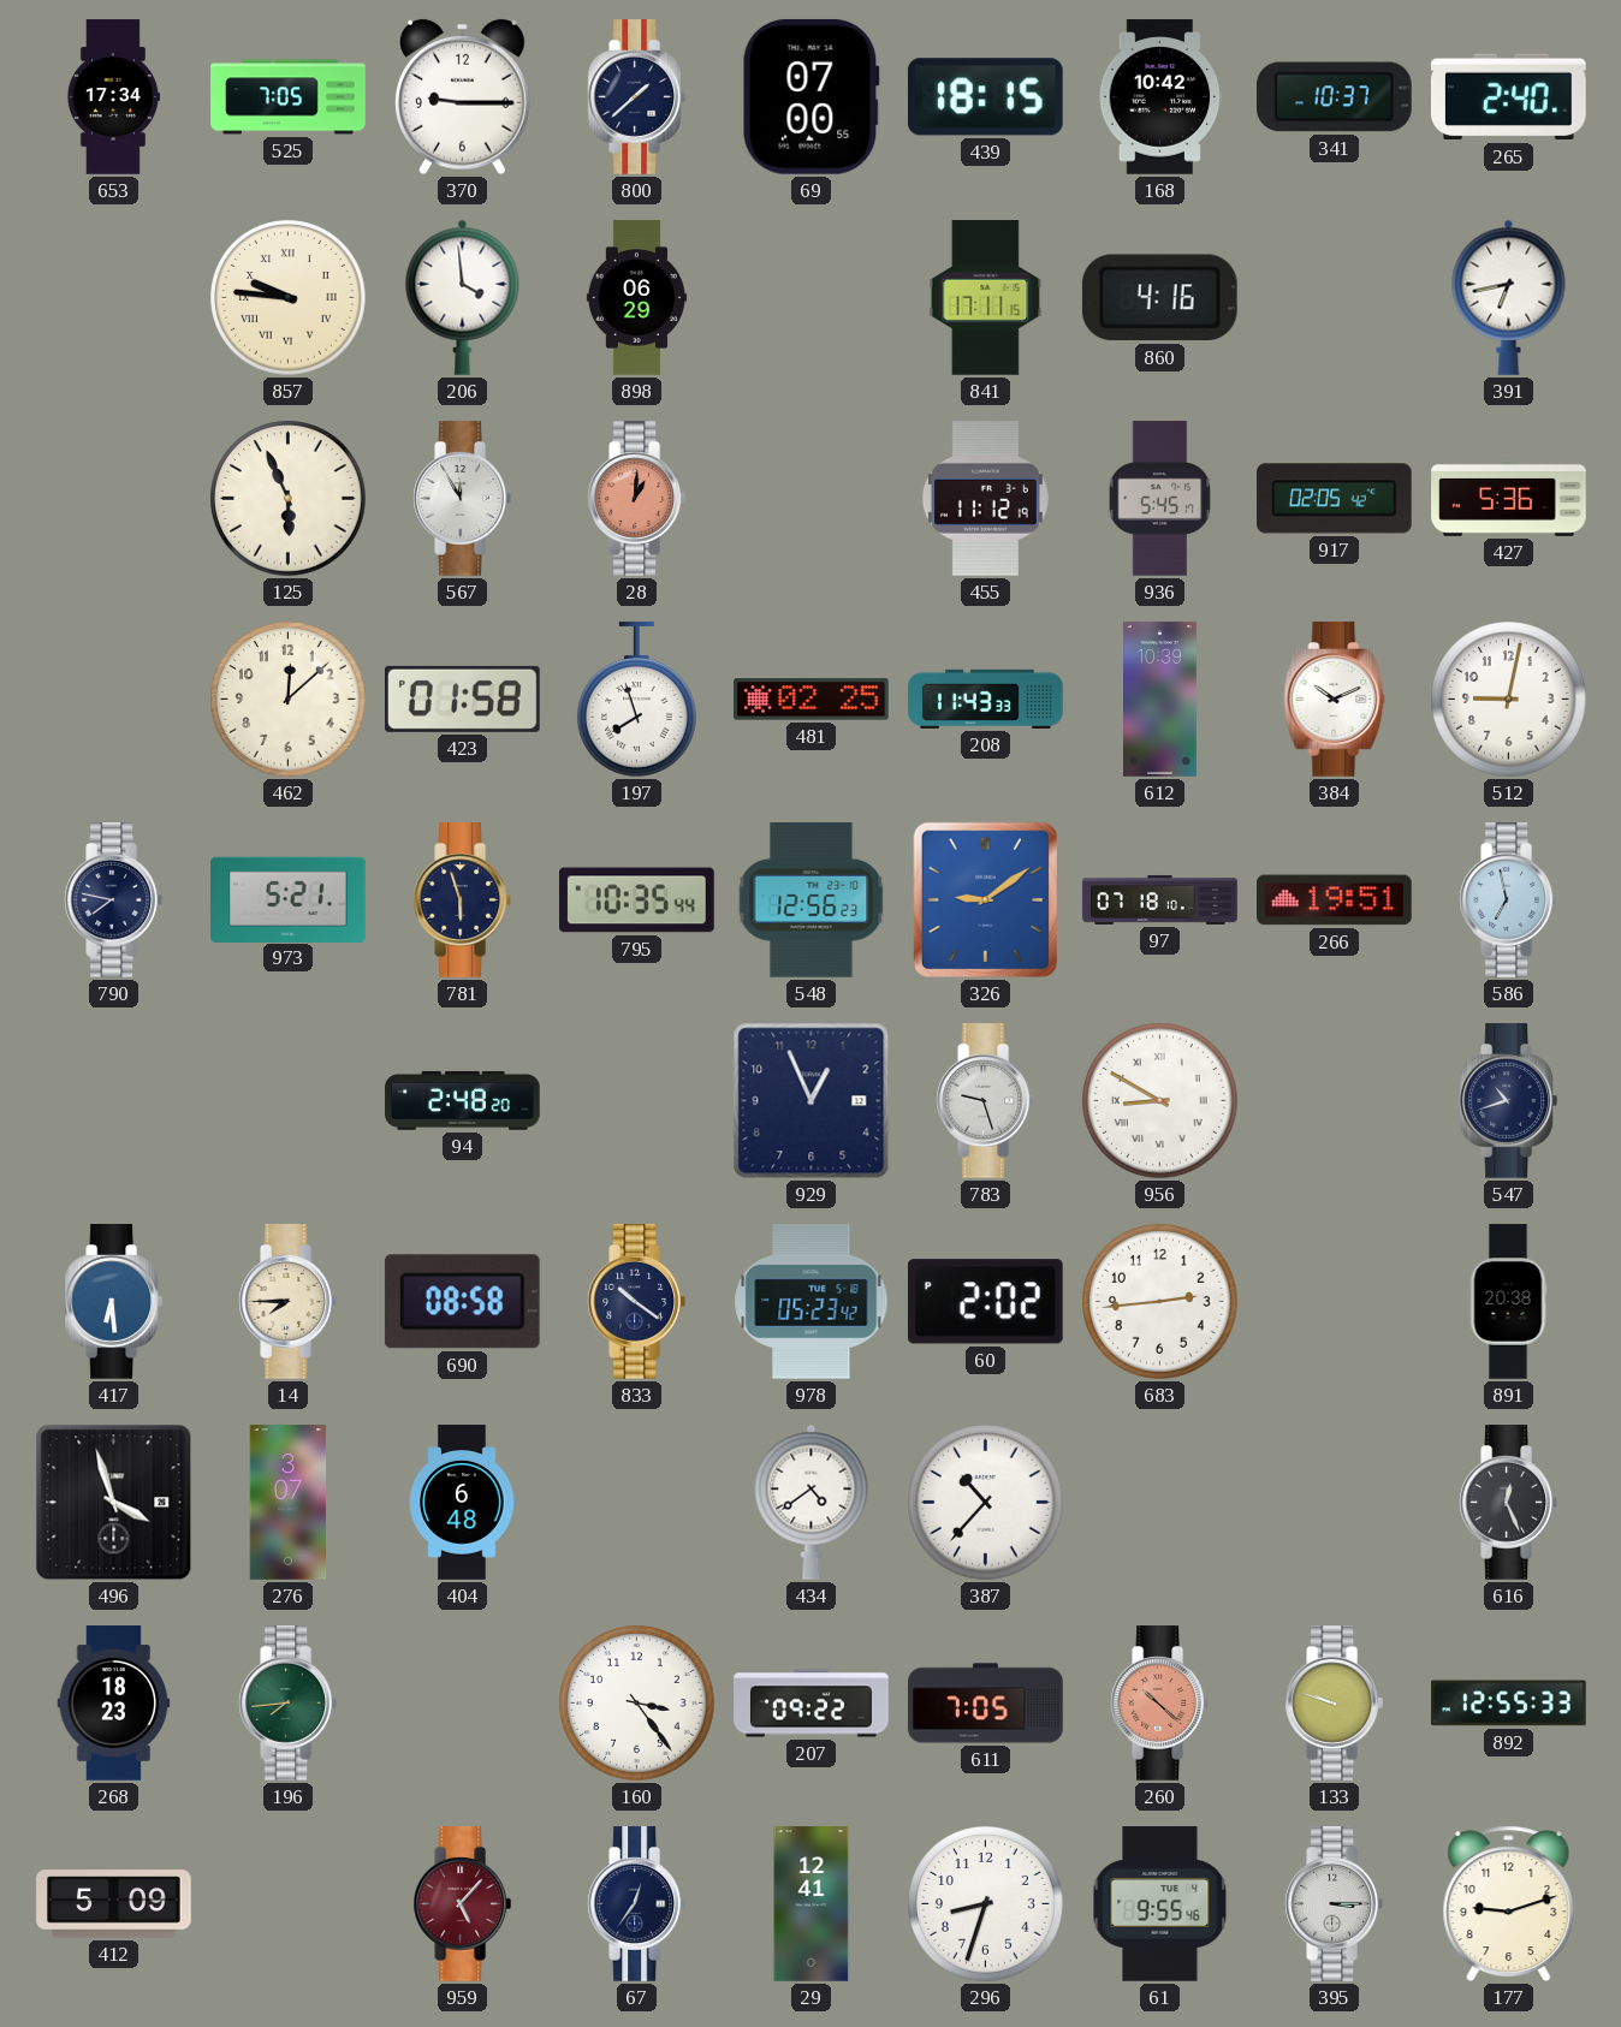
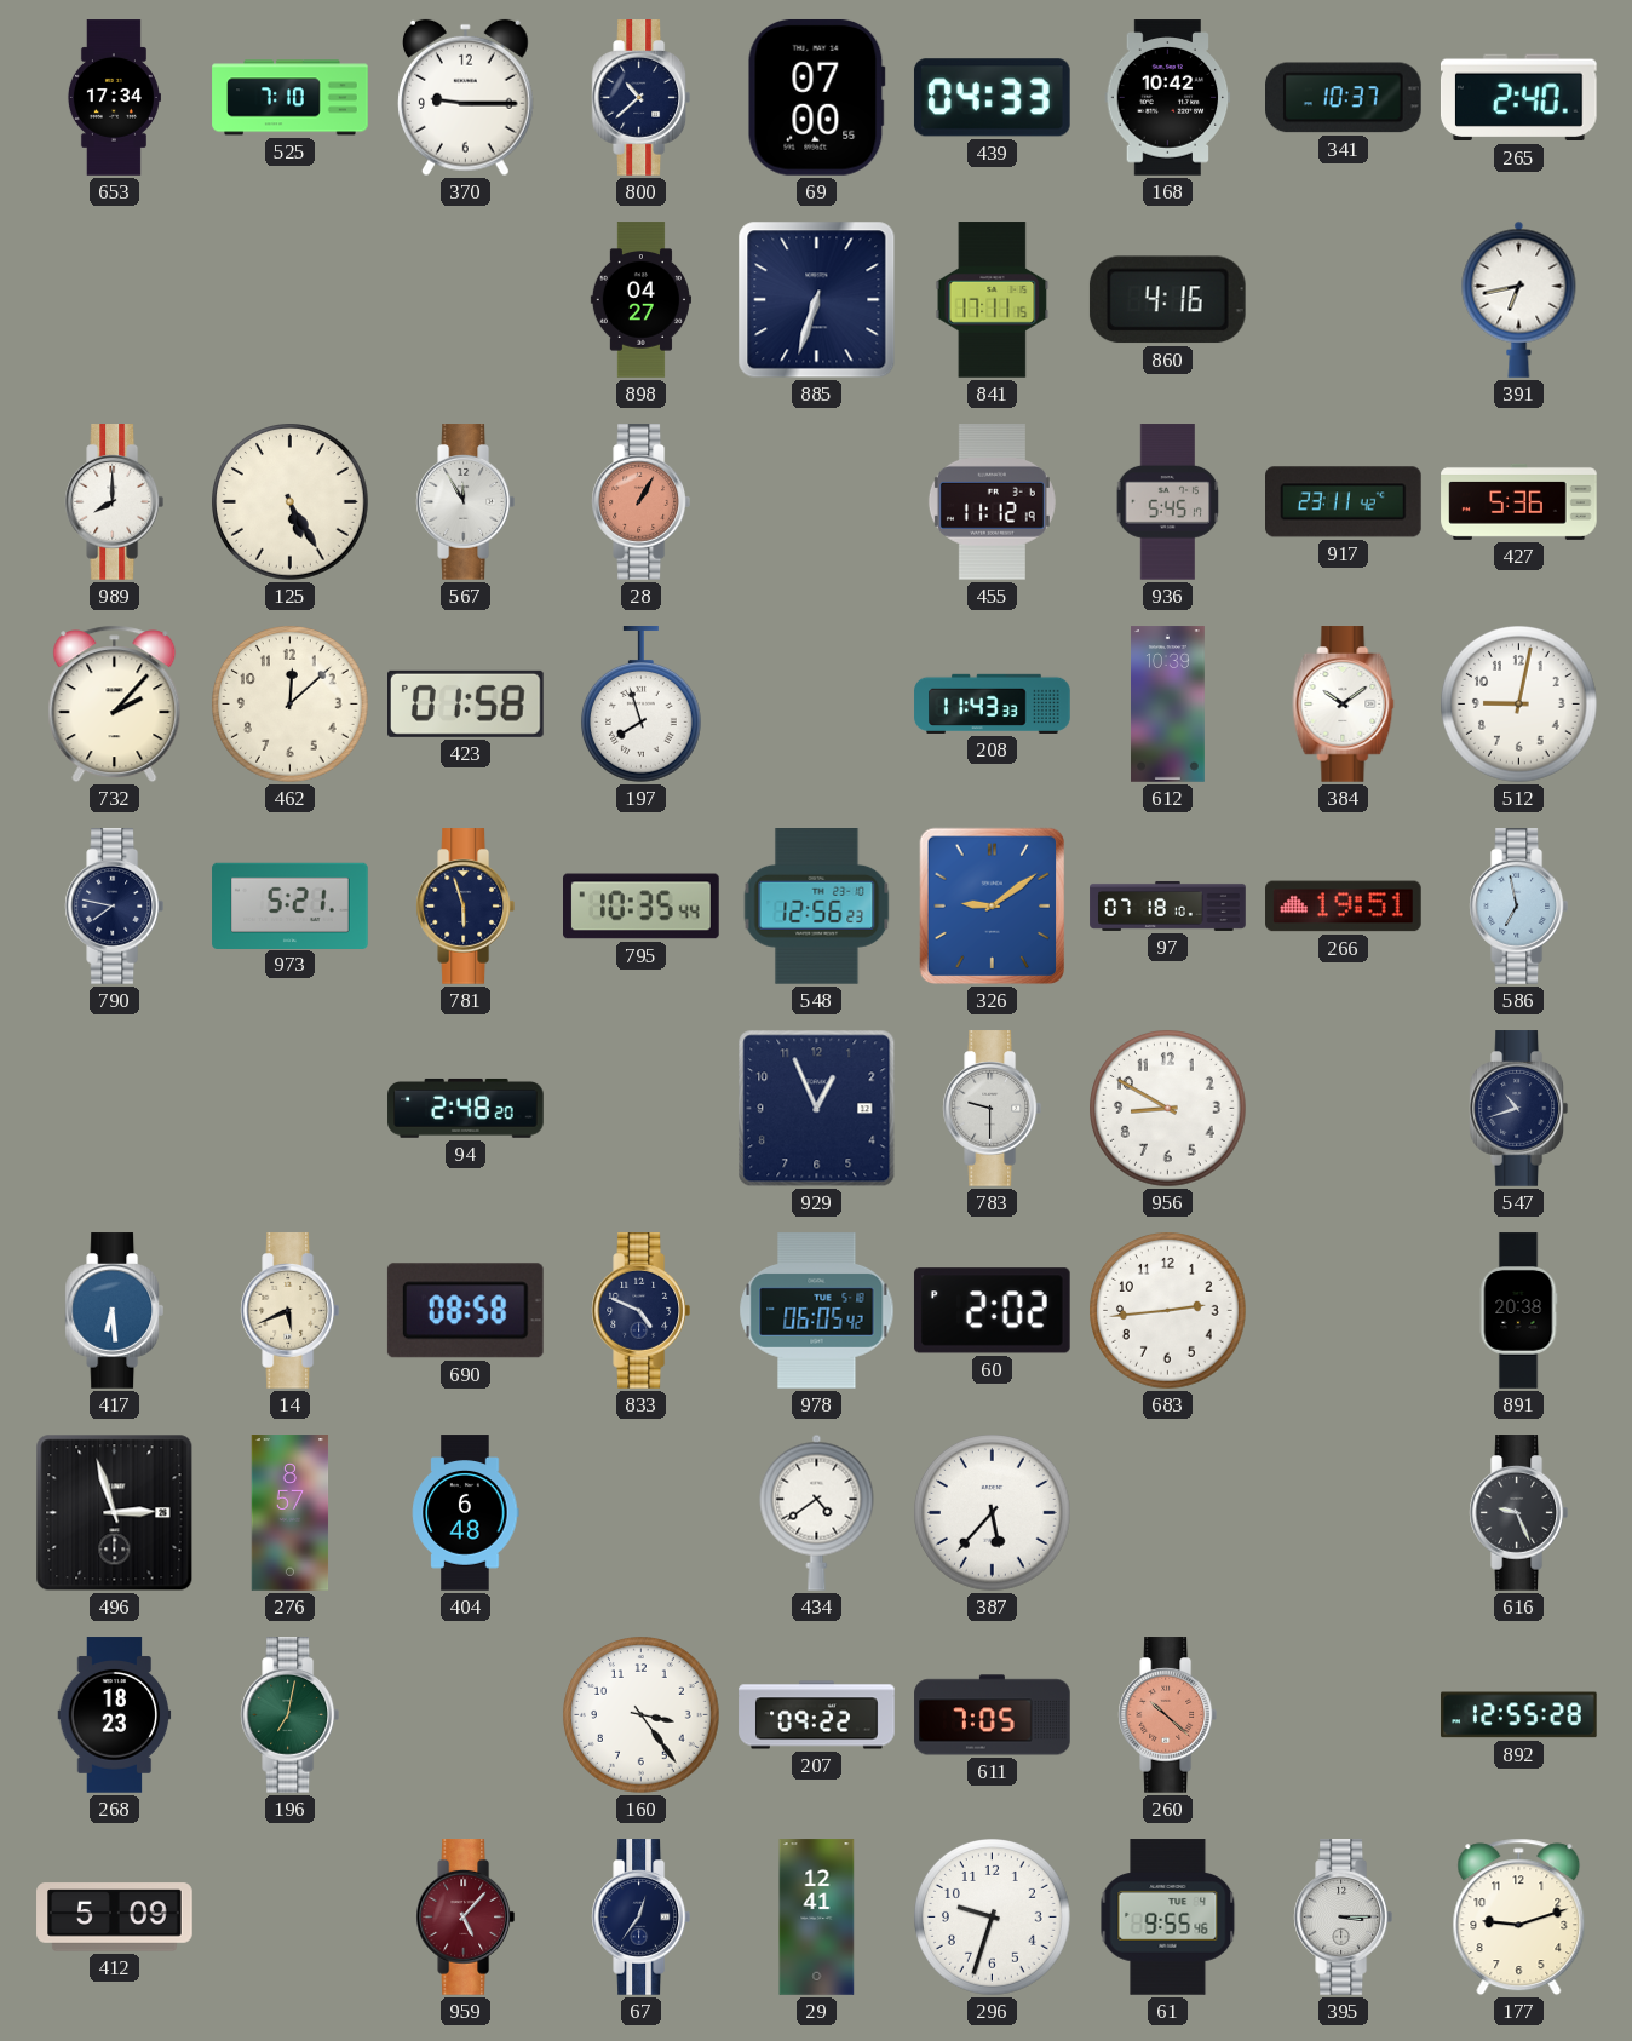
525: 7:05 -> 7:10 (291, 98)
800: 1:38 -> 10:38 (640, 98)
439: 18:15 -> 04:33 (992, 98)
857: 9:46 -> none (289, 298)
206: 3:59 -> none (463, 297)
898: 06:29 -> 04:27 (640, 300)
885: none -> 6:33 (817, 300)
989: none -> 8:00 (114, 502)
125: 5:56 -> 5:25 (291, 502)
28: 1:01 -> 1:05 (640, 502)
917: 02:05 -> 23:11 (1344, 502)
732: none -> 2:07 (115, 705)
481: 02:25 -> none (812, 700)
384: 10:11 -> 10:09 (1344, 705)
783: 9:27 -> 9:30 (992, 1109)
956 numerals: Roman -> Arabic (1168, 1109)
14: 7:45 -> 5:41 (289, 1311)
833: 10:21 -> 4:49 (640, 1311)
978: 05:23 -> 06:05 (817, 1311)
496: 3:57 -> 2:57 (115, 1513)
276: 3:07 -> 8:57 (291, 1513)
387: 10:37 -> 5:37 (993, 1513)
616: 12:26 -> 9:26 (1518, 1513)
196: 7:44 -> 7:02 (289, 1715)
133: 9:48 -> none (1334, 1704)
892: 12:55:33 -> 12:55:28 (1519, 1715)
296: 8:33 -> 9:33 (993, 1918)
